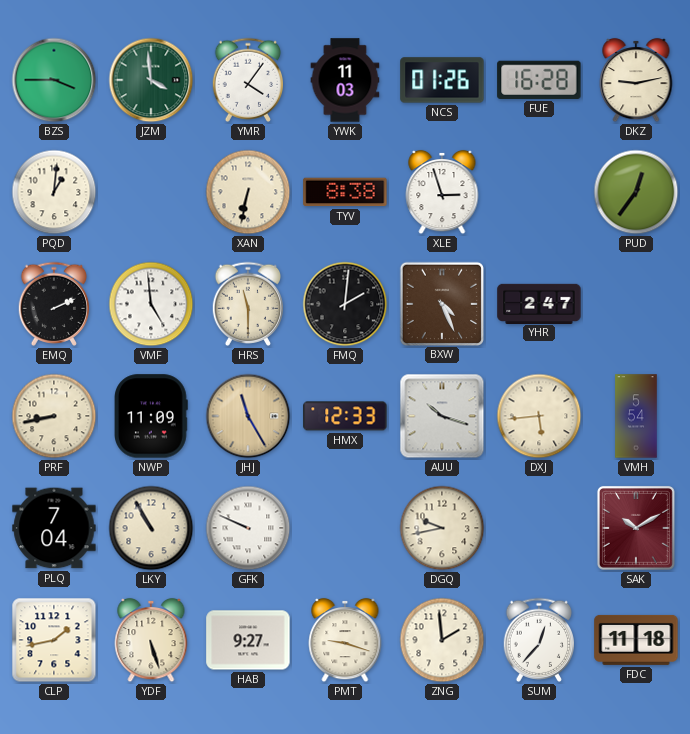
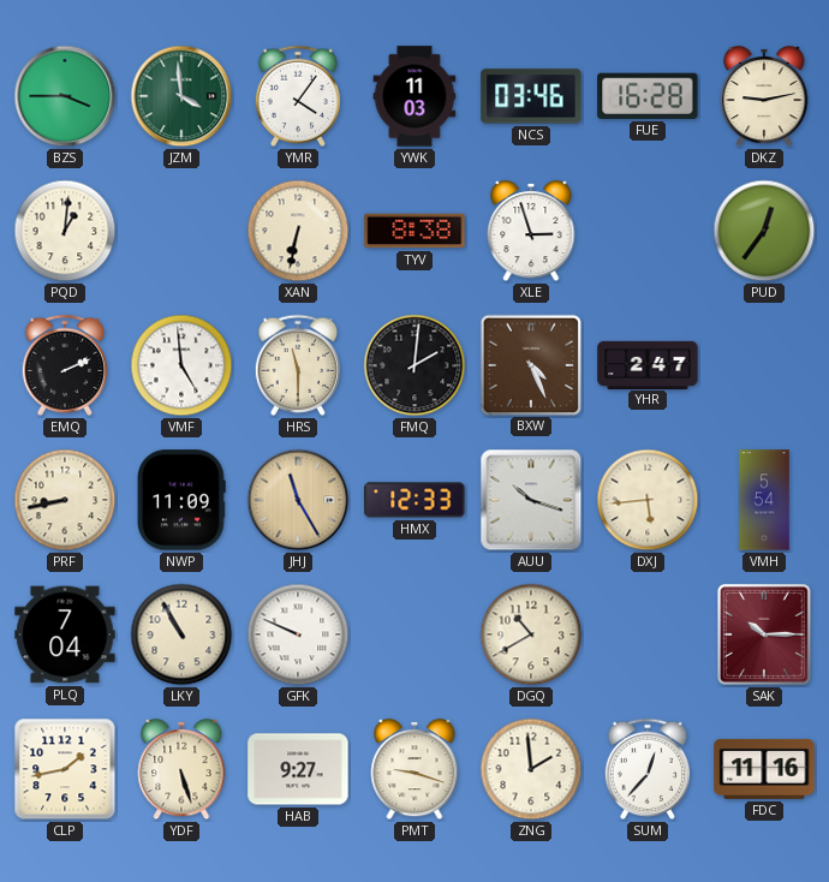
NCS: 01:26 -> 03:46 (531, 96)
DGQ: 9:43 -> 10:40 (531, 634)
SAK: 10:10 -> 10:15 (764, 634)
FDC: 11:18 -> 11:16 (764, 769)
